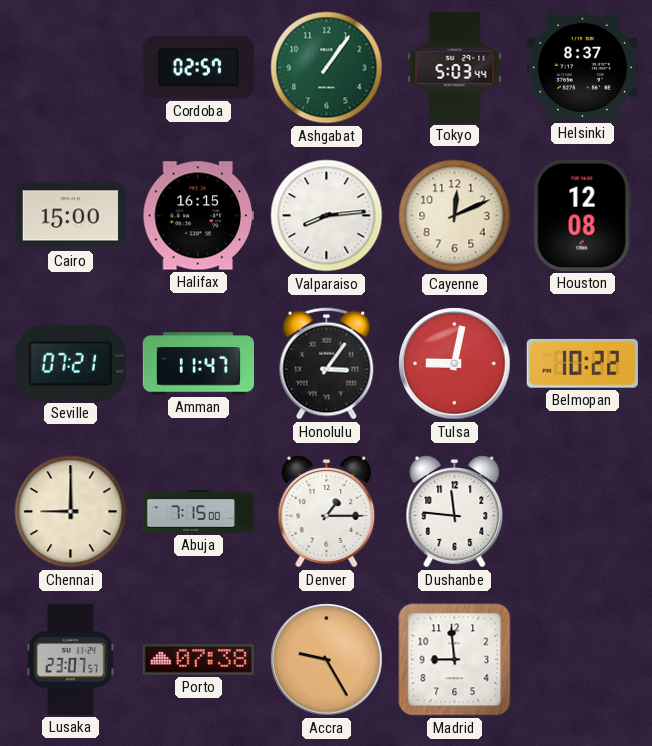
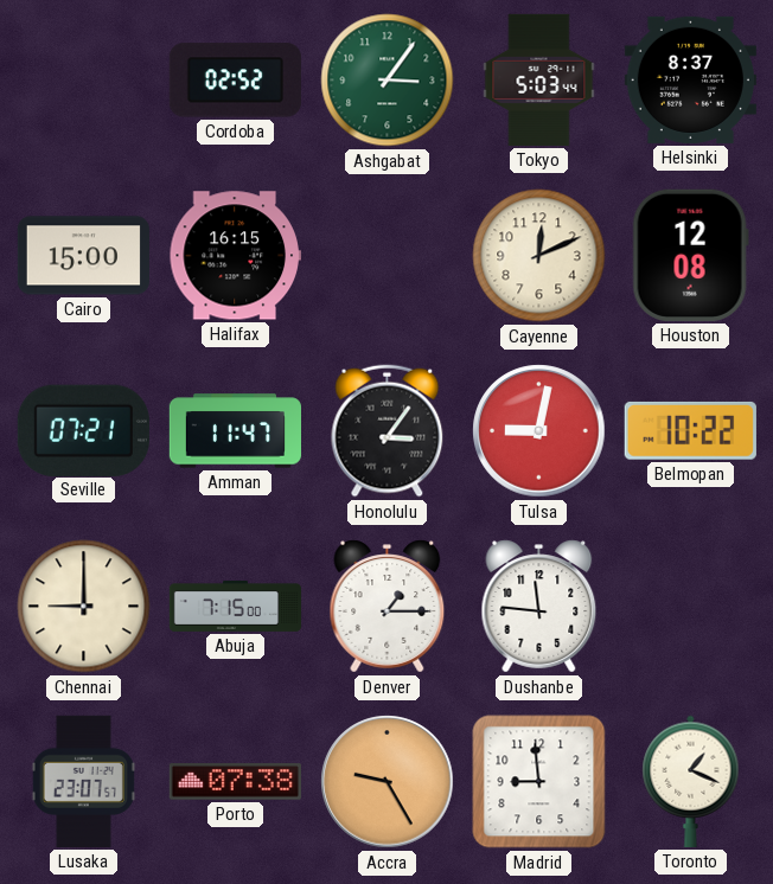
Cordoba: 02:57 -> 02:52 (235, 81)
Ashgabat: 1:06 -> 3:06 (388, 81)
Valparaiso: 8:14 -> none (327, 216)
Toronto: none -> 1:19 (691, 781)
